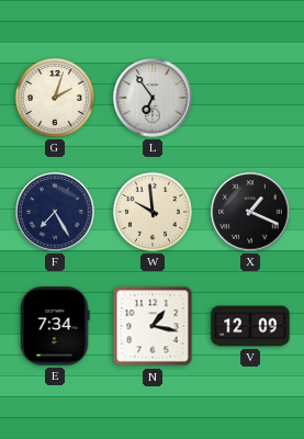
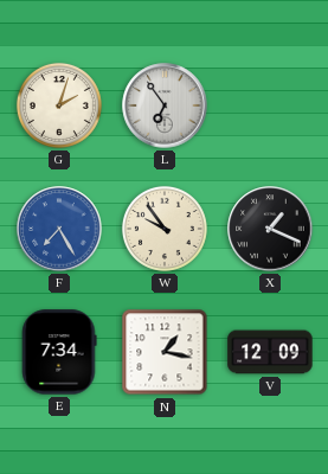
F dial: navy -> blue (59, 229)
W: 9:59 -> 9:54 (165, 229)
